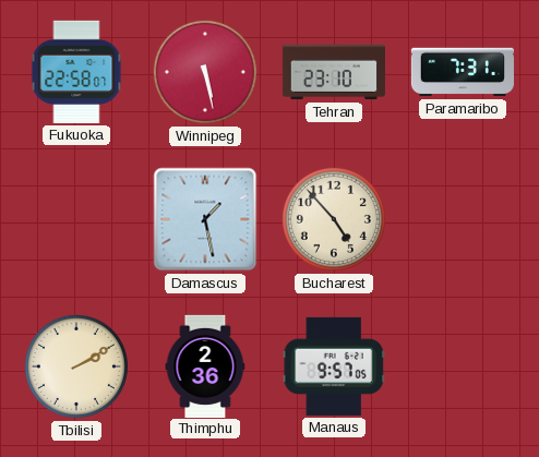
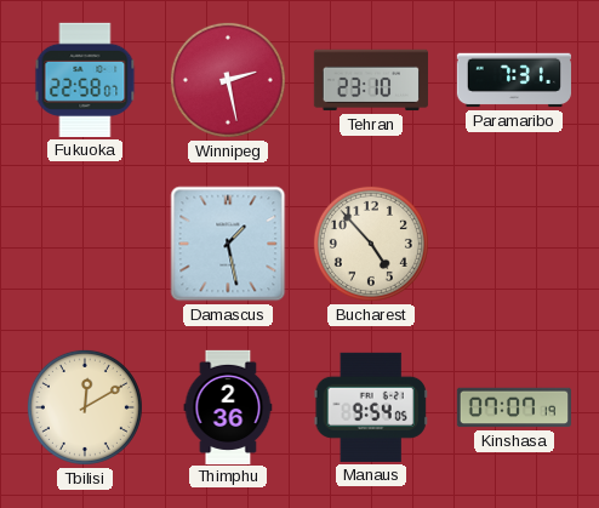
Winnipeg: 5:28 -> 2:28 (228, 80)
Tbilisi: 2:10 -> 12:10 (85, 407)
Manaus: 9:57 -> 9:54 (371, 407)
Kinshasa: none -> 07:07 (513, 407)
